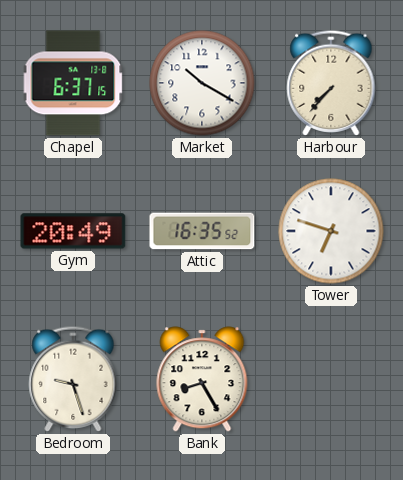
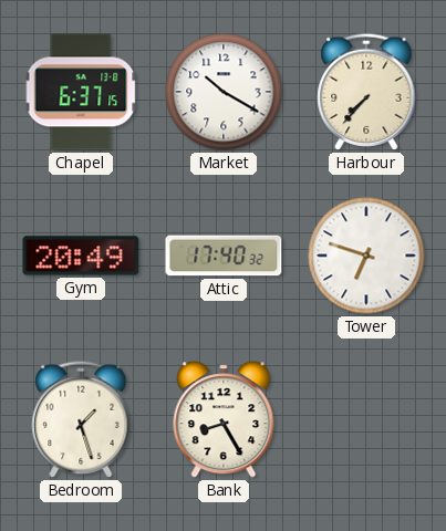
Attic: 16:35 -> 17:40 (224, 256)
Bedroom: 9:27 -> 1:27 (81, 419)
